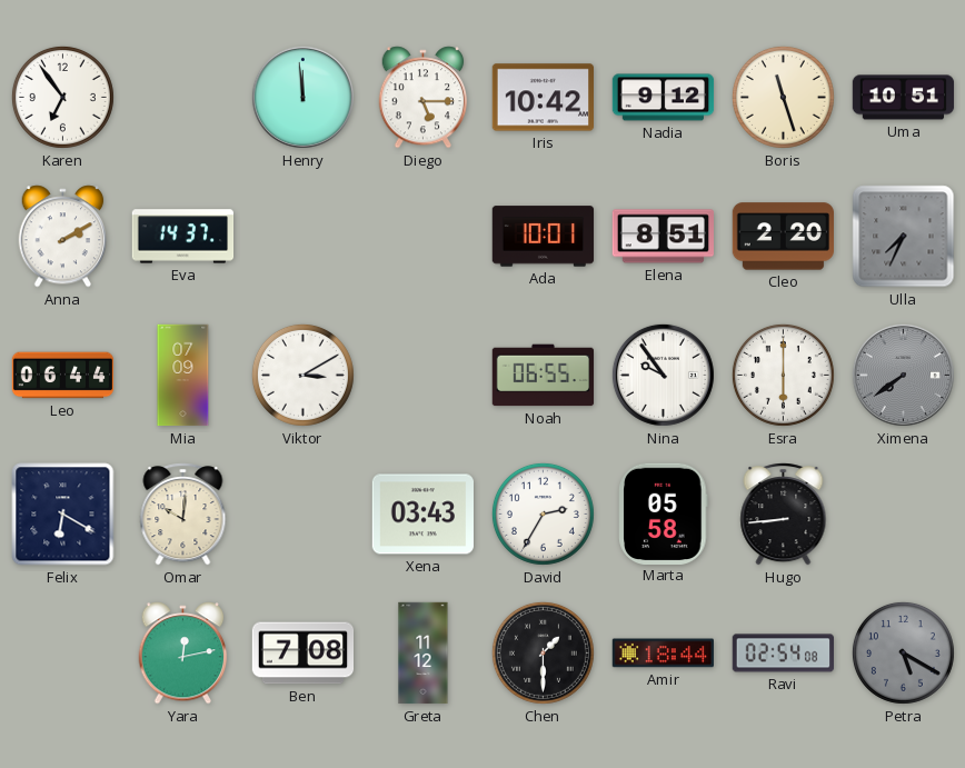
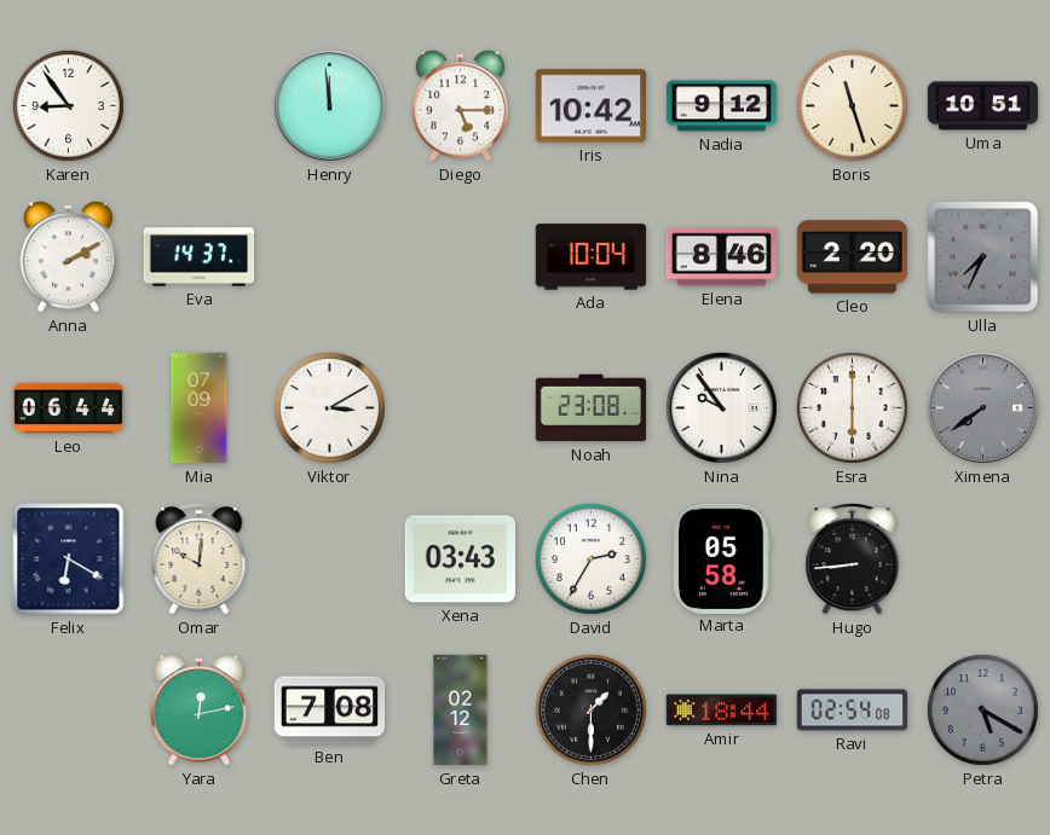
Karen: 6:54 -> 8:54 (68, 105)
Ada: 10:01 -> 10:04 (592, 257)
Elena: 8:51 -> 8:46 (722, 257)
Noah: 06:55 -> 23:08 (592, 408)
Greta: 11:12 -> 02:12 (461, 711)
